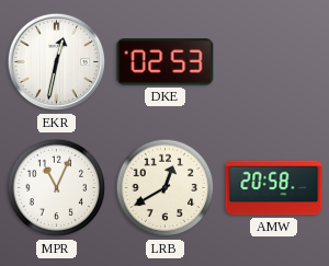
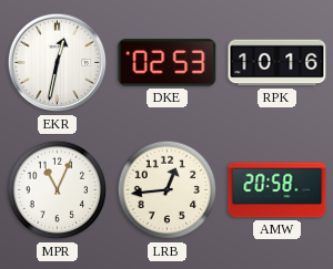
RPK: none -> 10:16 (277, 63)
LRB: 12:40 -> 12:44 (168, 190)
